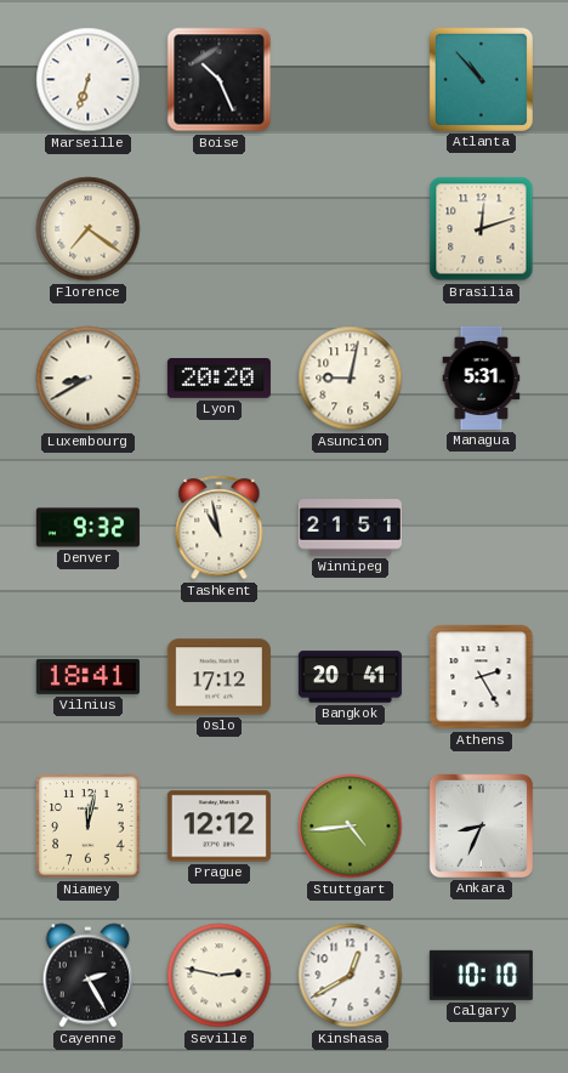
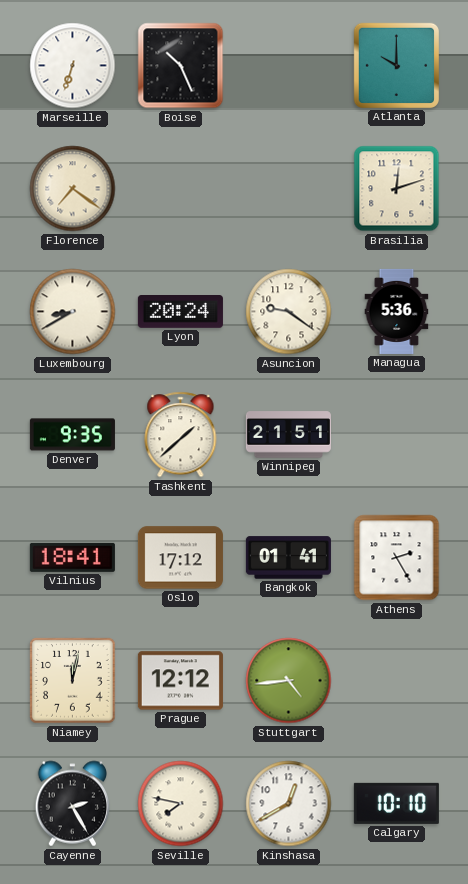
Atlanta: 10:53 -> 10:00 (396, 65)
Lyon: 20:20 -> 20:24 (180, 312)
Asuncion: 9:02 -> 9:21 (289, 312)
Managua: 5:31 -> 5:36 (397, 311)
Denver: 9:32 -> 9:35 (72, 435)
Tashkent: 10:58 -> 1:38 (181, 435)
Bangkok: 20:41 -> 01:41 (288, 558)
Ankara: 8:34 -> none (481, 825)
Seville: 2:47 -> 7:47 (181, 804)
